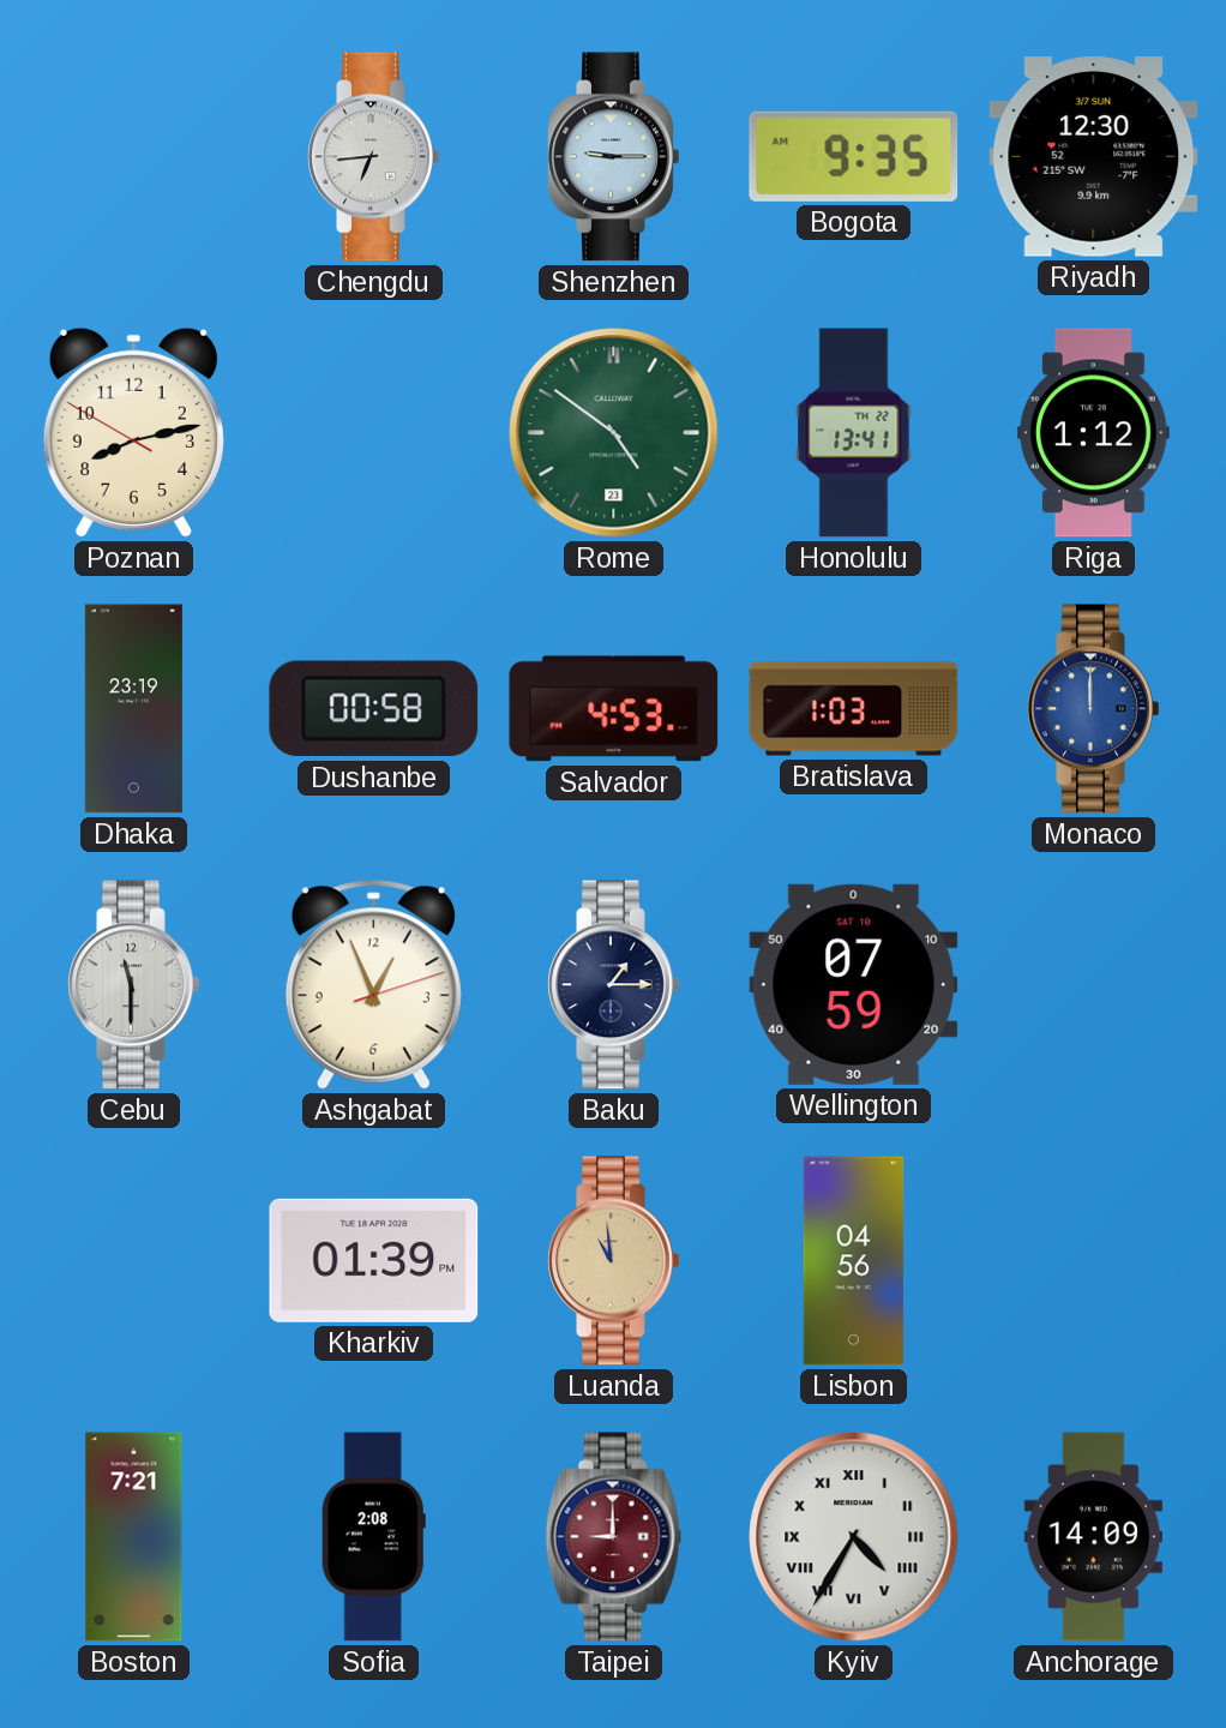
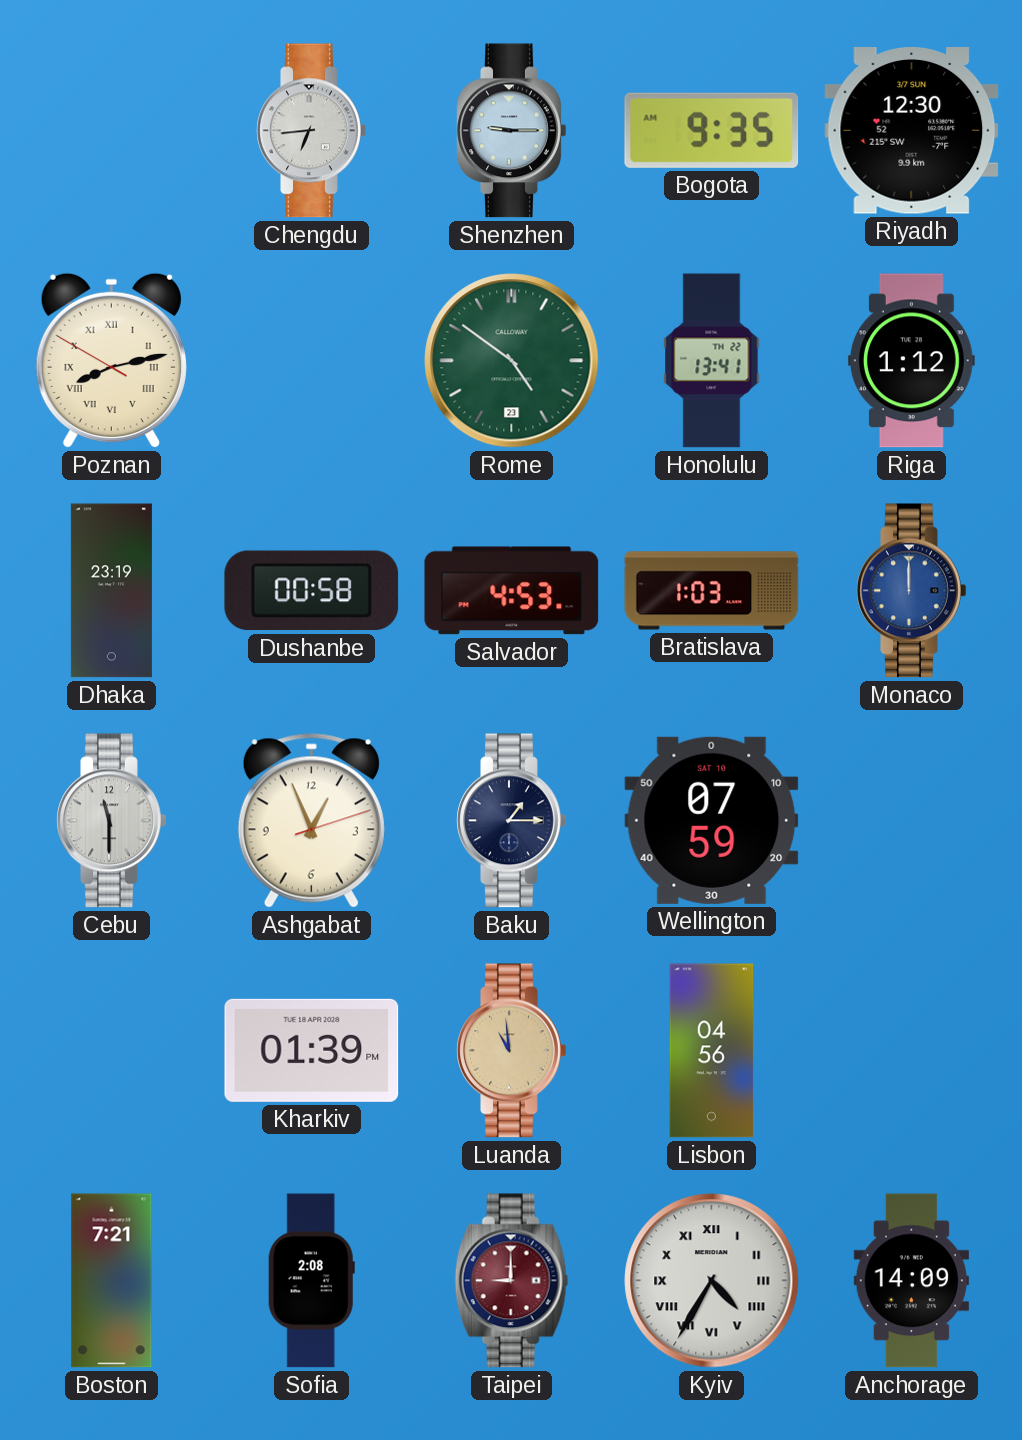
Poznan numerals: Arabic -> Roman (111, 361)
